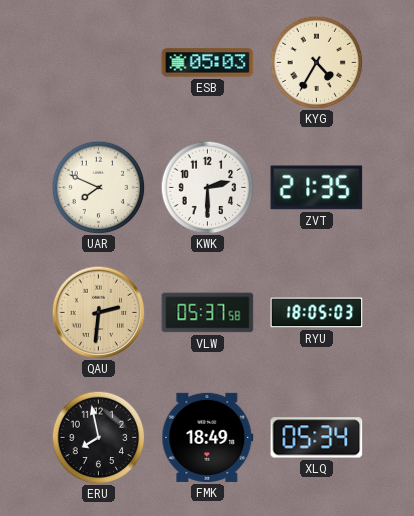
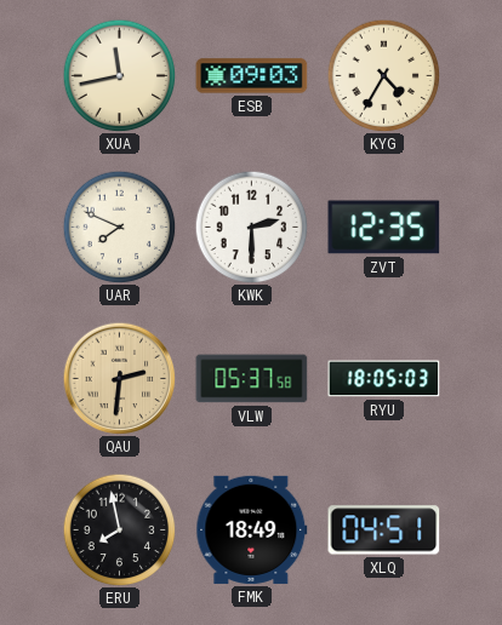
XUA: none -> 11:43 (119, 75)
ESB: 05:03 -> 09:03 (252, 76)
ZVT: 21:35 -> 12:35 (384, 228)
XLQ: 05:34 -> 04:51 (384, 531)
